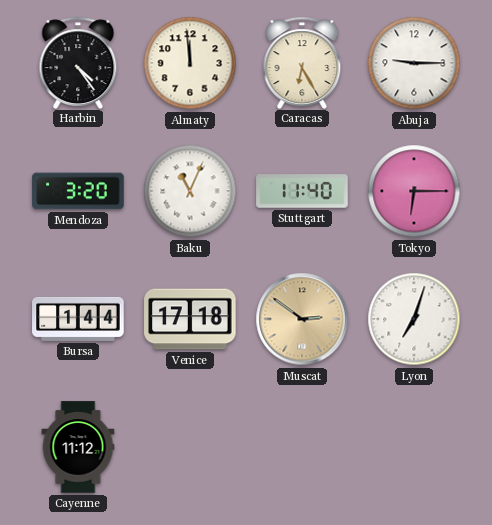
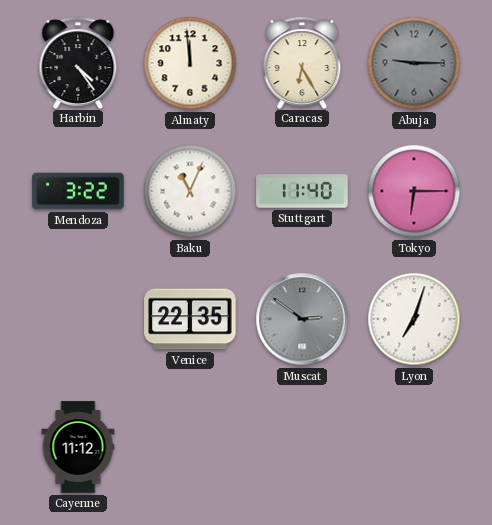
Abuja dial: white -> grey (414, 63)
Mendoza: 3:20 -> 3:22 (78, 191)
Bursa: 1:44 -> none (78, 319)
Venice: 17:18 -> 22:35 (190, 319)
Muscat dial: champagne -> grey (302, 319)
